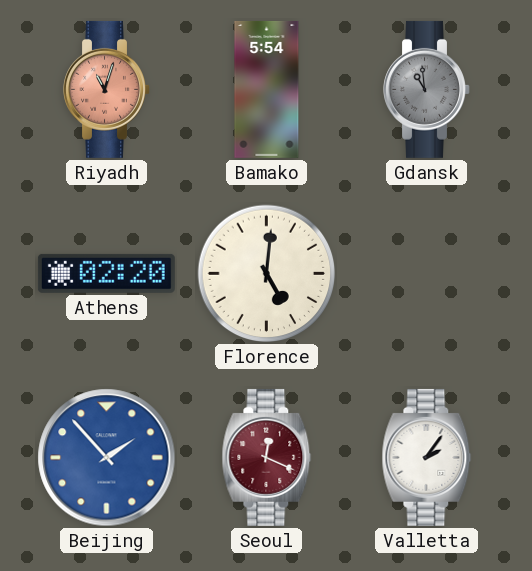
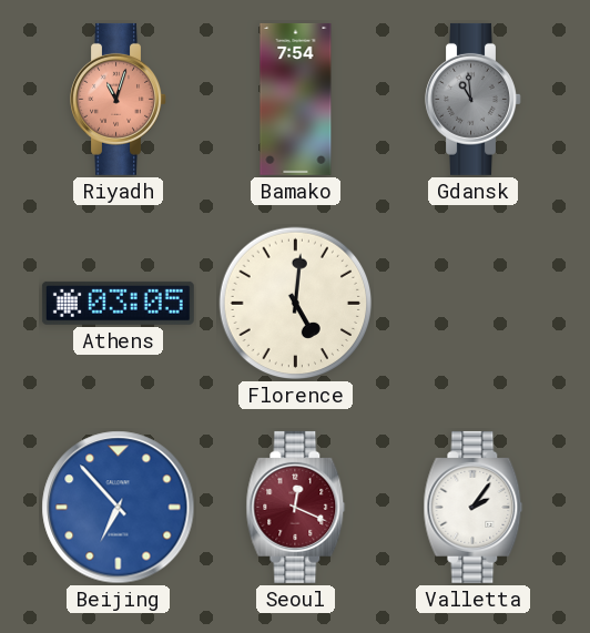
Bamako: 5:54 -> 7:54 (296, 99)
Athens: 02:20 -> 03:05 (118, 303)
Beijing: 1:53 -> 6:53 (119, 508)
